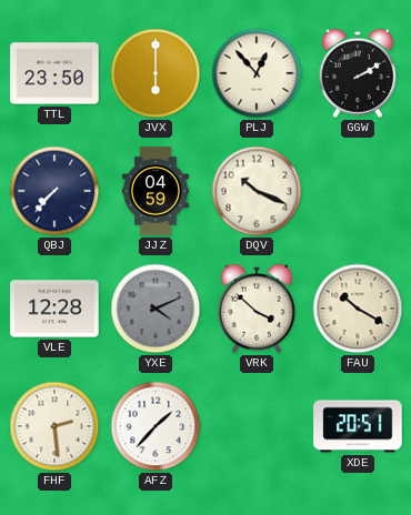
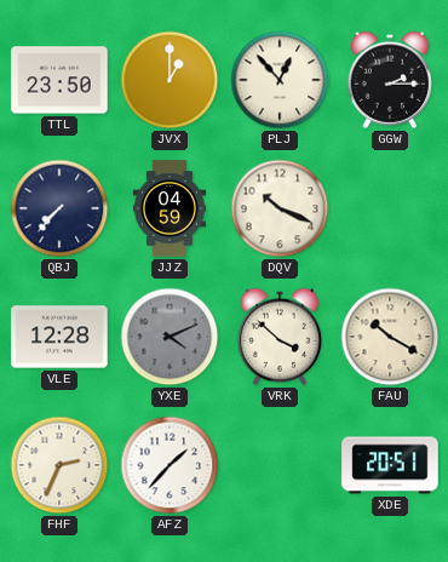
JVX: 6:00 -> 1:00 (170, 80)
GGW: 2:10 -> 2:15 (389, 80)
FHF: 2:29 -> 2:34 (59, 465)
